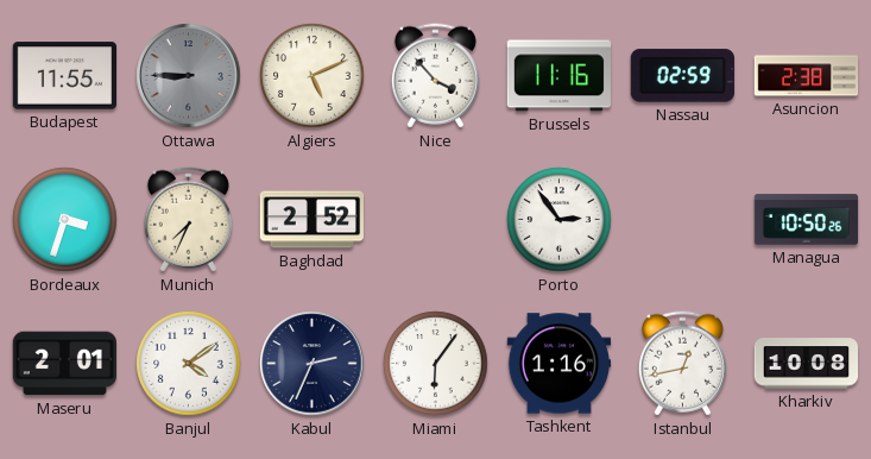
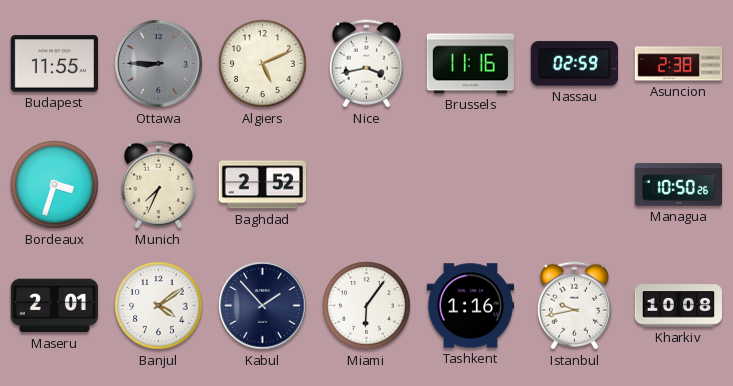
Nice: 3:53 -> 3:43 (366, 64)
Porto: 2:54 -> none (560, 220)
Kabul: 2:34 -> 1:53 (263, 306)
Istanbul: 12:43 -> 9:43 (574, 306)
